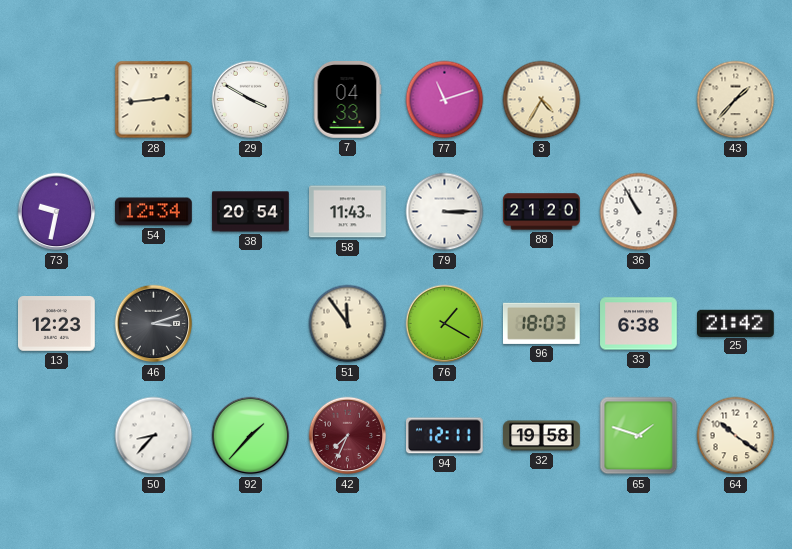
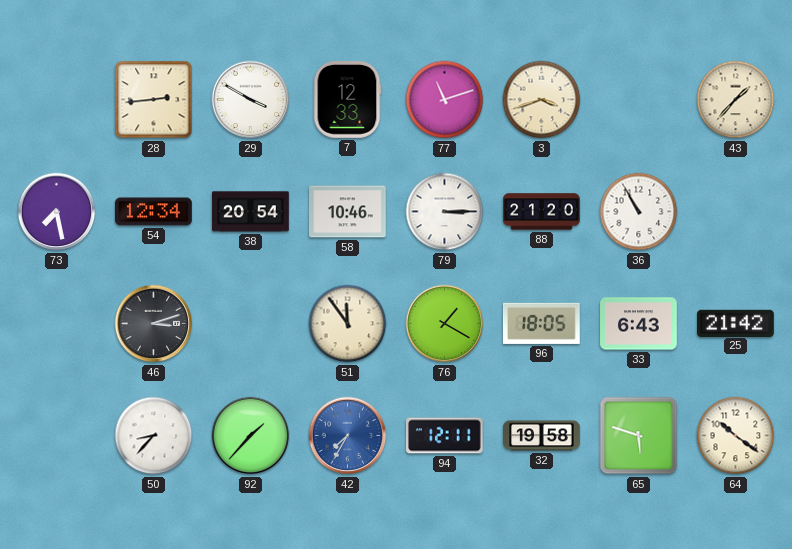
7: 04:33 -> 12:33 (347, 100)
3: 4:35 -> 3:42 (542, 100)
73: 9:32 -> 7:28 (57, 212)
58: 11:43 -> 10:46 (348, 212)
13: 12:23 -> none (57, 324)
96: 18:03 -> 18:05 (541, 323)
33: 6:38 -> 6:43 (639, 324)
42: 7:34 -> 7:35 (348, 436)
42 dial: burgundy -> blue (348, 436)
65: 1:48 -> 5:48 (639, 436)
